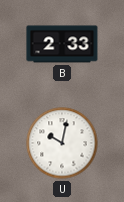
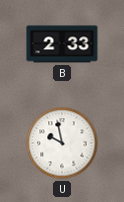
U: 10:02 -> 9:58 (62, 143)
